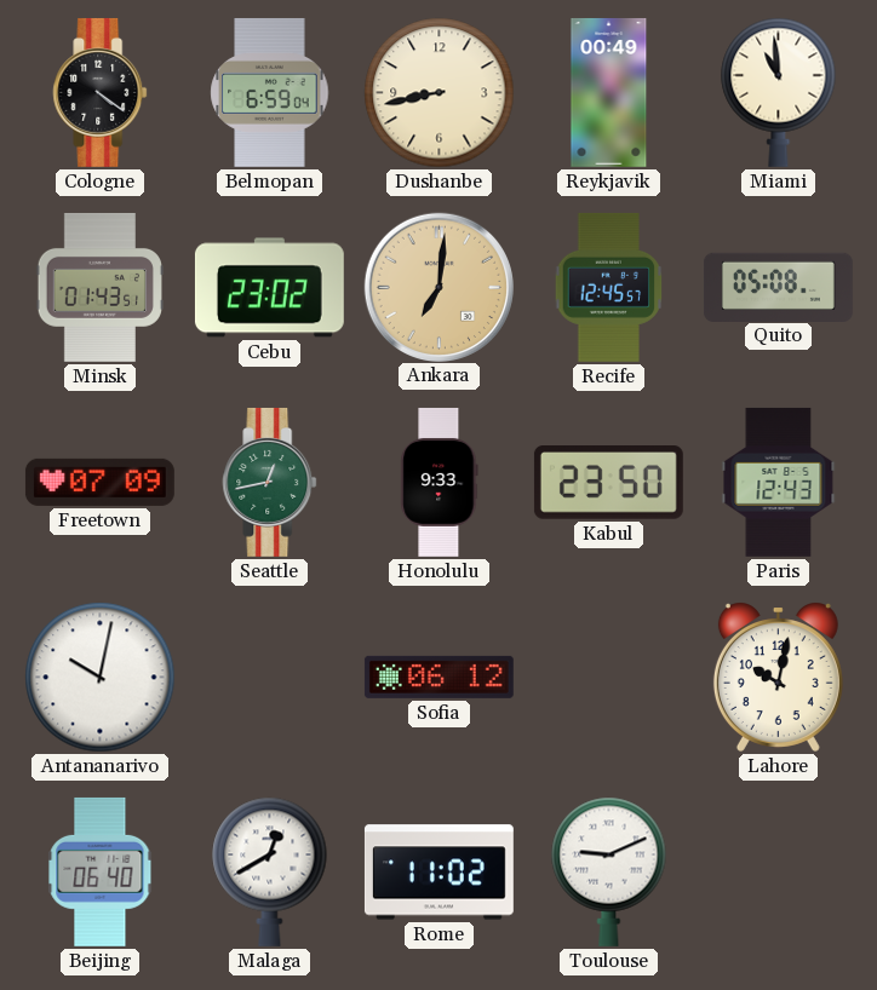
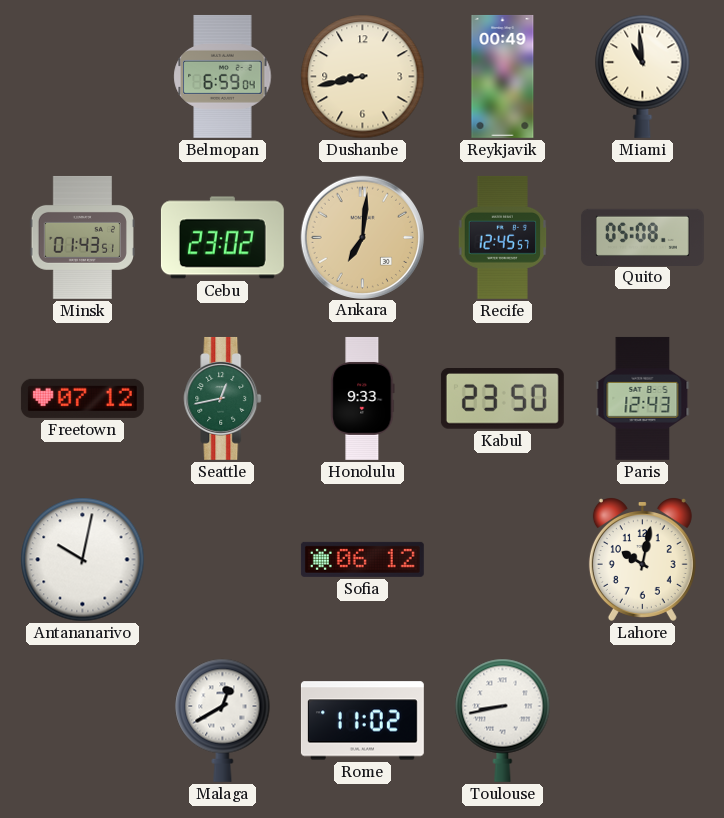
Cologne: 4:21 -> none (101, 92)
Freetown: 07:09 -> 07:12 (82, 398)
Beijing: 06:40 -> none (101, 871)
Toulouse: 9:11 -> 8:43 (503, 720)
